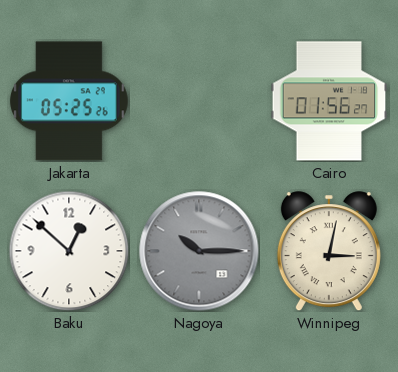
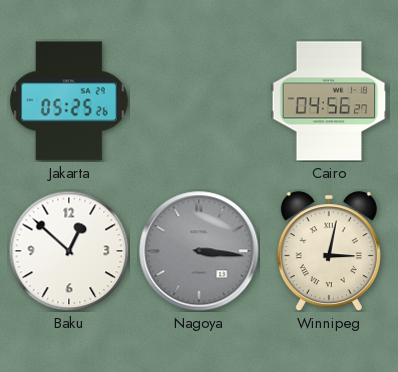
Cairo: 01:56 -> 04:56 (329, 101)
Nagoya: 10:15 -> 3:16 (199, 251)
